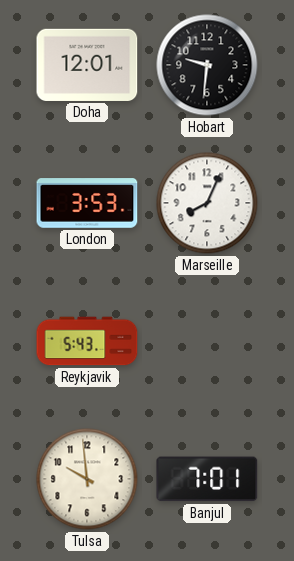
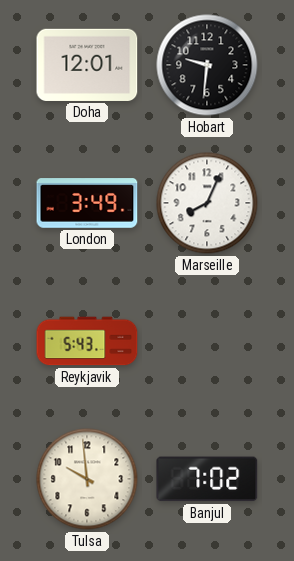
London: 3:53 -> 3:49 (87, 203)
Banjul: 7:01 -> 7:02 (207, 479)
